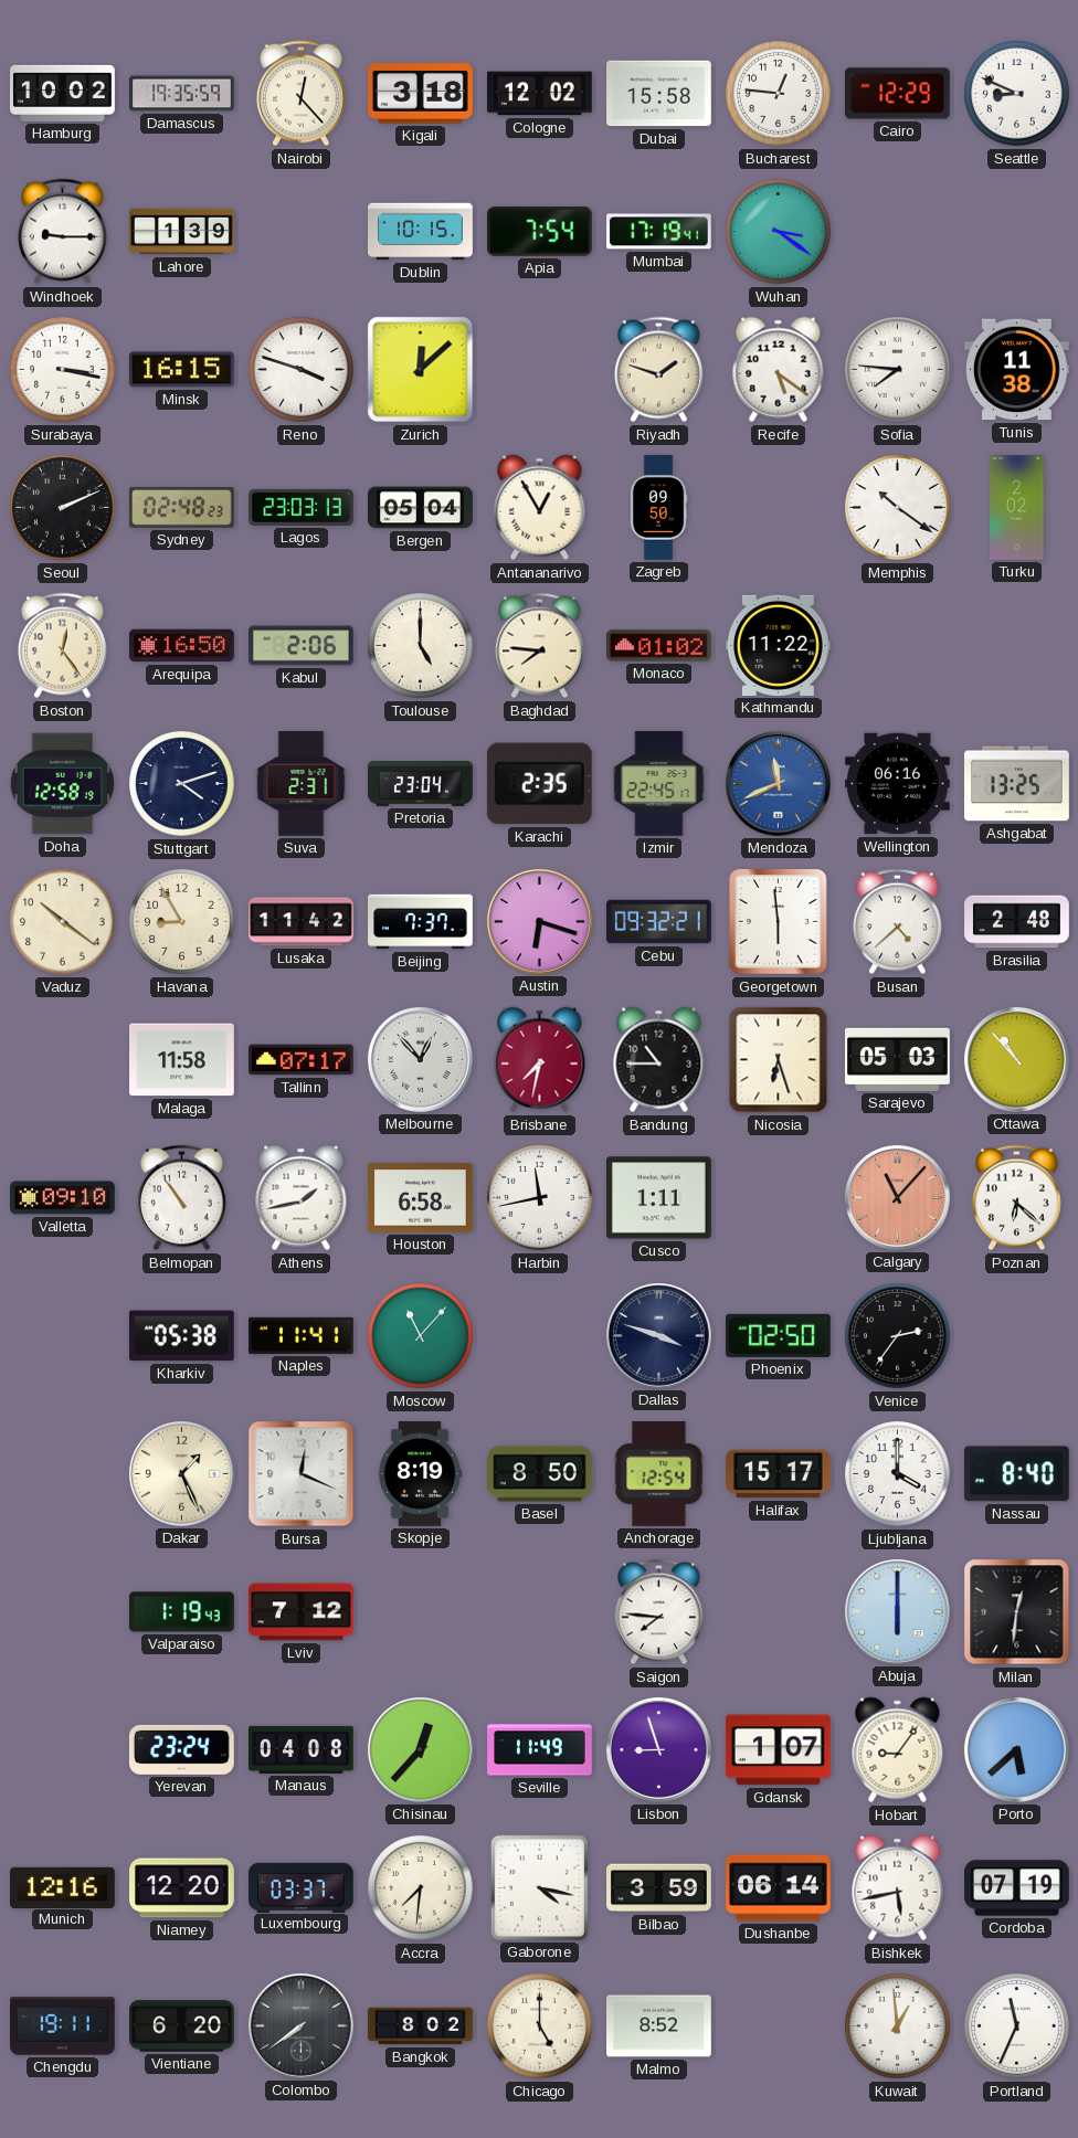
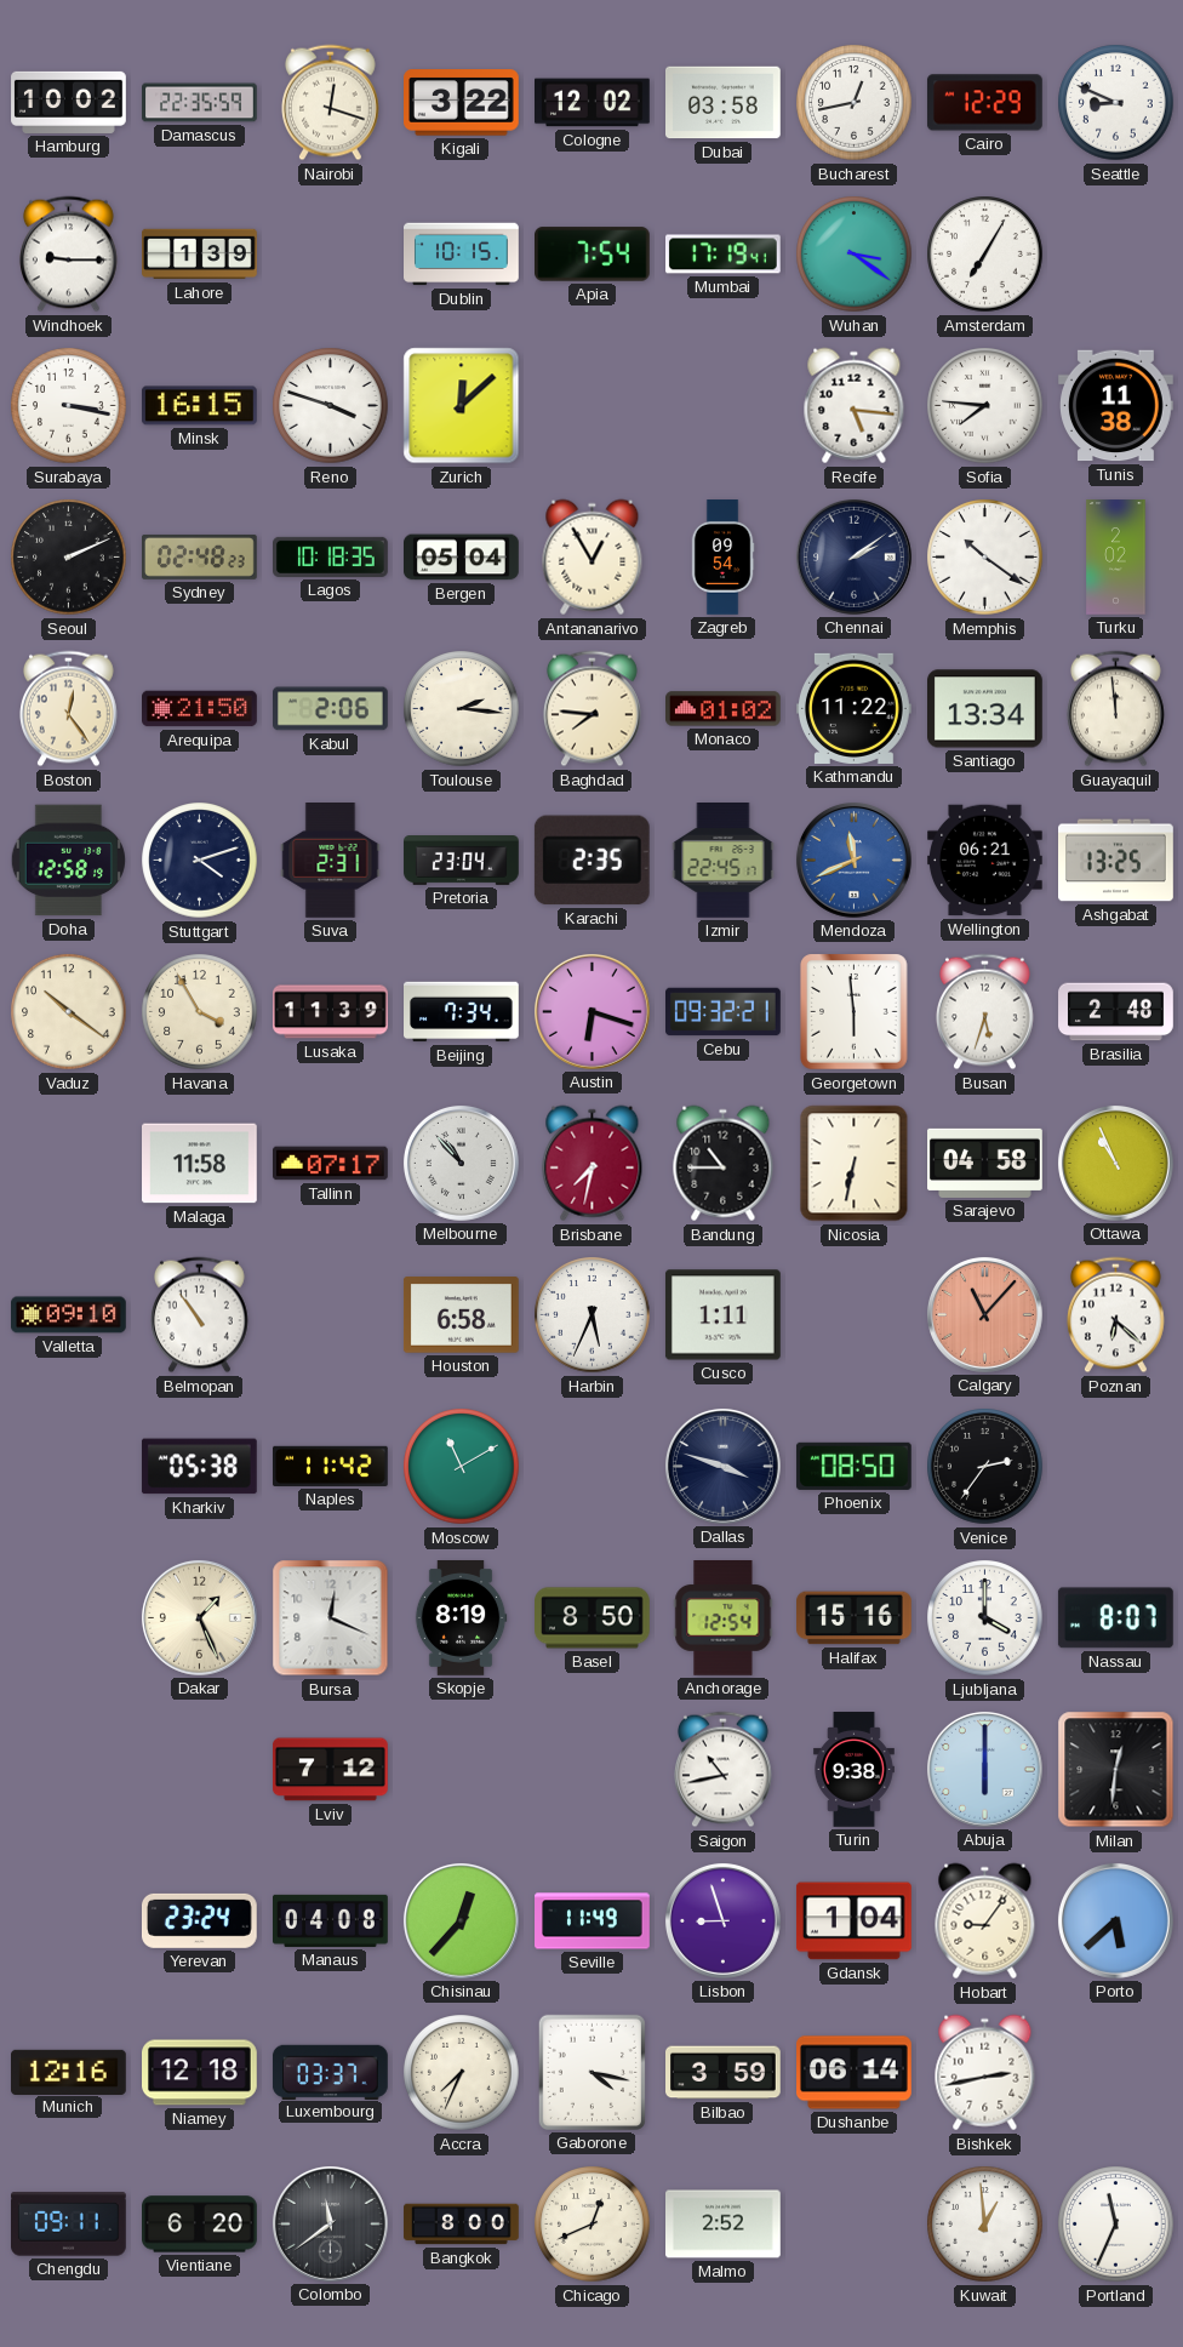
Damascus: 19:35 -> 22:35 (200, 103)
Nairobi: 12:23 -> 12:18 (330, 103)
Kigali: 3:18 -> 3:22 (462, 103)
Dubai: 15:58 -> 03:58 (724, 103)
Bucharest: 12:46 -> 12:43 (855, 103)
Amsterdam: none -> 7:05 (985, 255)
Riyadh: 1:48 -> none (658, 370)
Recife: 5:21 -> 5:16 (855, 406)
Lagos: 23:03 -> 10:18 (331, 556)
Zagreb: 09:50 -> 09:54 (722, 558)
Chennai: none -> 2:09 (853, 556)
Arequipa: 16:50 -> 21:50 (200, 709)
Toulouse: 5:00 -> 2:16 (462, 709)
Santiago: none -> 13:34 (985, 709)
Guayaquil: none -> 11:59 (1115, 709)
Wellington: 06:16 -> 06:21 (985, 861)
Havana: 8:55 -> 3:55 (200, 1012)
Lusaka: 11:42 -> 11:39 (331, 1012)
Beijing: 7:37 -> 7:34 (462, 1012)
Busan: 4:38 -> 5:33 (984, 1012)
Melbourne: 12:53 -> 10:53 (461, 1163)
Nicosia: 6:27 -> 6:32 (855, 1164)
Sarajevo: 05:03 -> 04:58 (985, 1163)
Ottawa: 10:53 -> 10:56 (1115, 1163)
Athens: 1:43 -> none (302, 1198)
Harbin: 11:43 -> 5:34 (593, 1315)
Naples: 11:41 -> 11:42 (331, 1466)
Moscow: 11:07 -> 11:10 (462, 1467)
Phoenix: 02:50 -> 08:50 (853, 1466)
Halifax: 15:17 -> 15:16 (855, 1618)
Nassau: 8:40 -> 8:07 (1115, 1618)
Valparaiso: 1:19 -> none (182, 1612)
Saigon: 7:46 -> 10:43 (722, 1770)
Turin: none -> 9:38 (853, 1770)
Gdansk: 1:07 -> 1:04 (853, 1921)
Niamey: 12:20 -> 12:18 (200, 2073)
Accra: 7:31 -> 7:34 (462, 2073)
Bishkek: 5:43 -> 2:43 (985, 2073)
Cordoba: 07:19 -> none (1017, 1888)
Chengdu: 19:11 -> 09:11 (69, 2225)
Colombo: 7:39 -> 11:39 (330, 2223)
Bangkok: 8:02 -> 8:00 (462, 2225)
Chicago: 5:00 -> 12:41 (593, 2225)
Malmo: 8:52 -> 2:52 (724, 2225)
